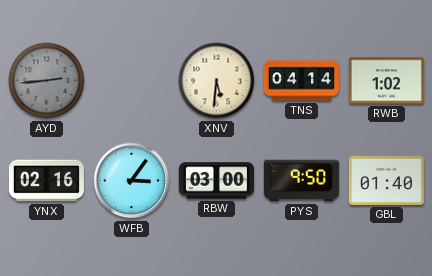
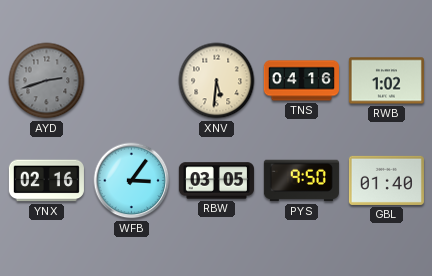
AYD: 2:44 -> 2:42 (47, 81)
TNS: 04:14 -> 04:16 (301, 81)
RBW: 03:00 -> 03:05 (216, 181)
